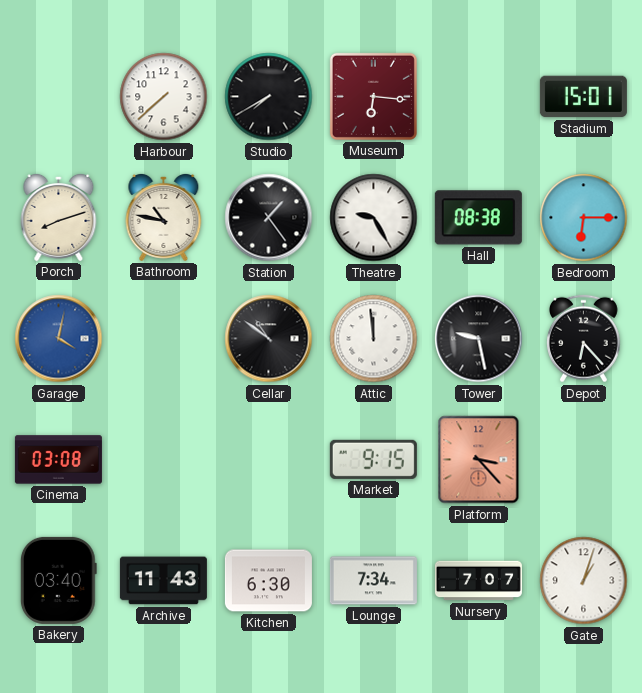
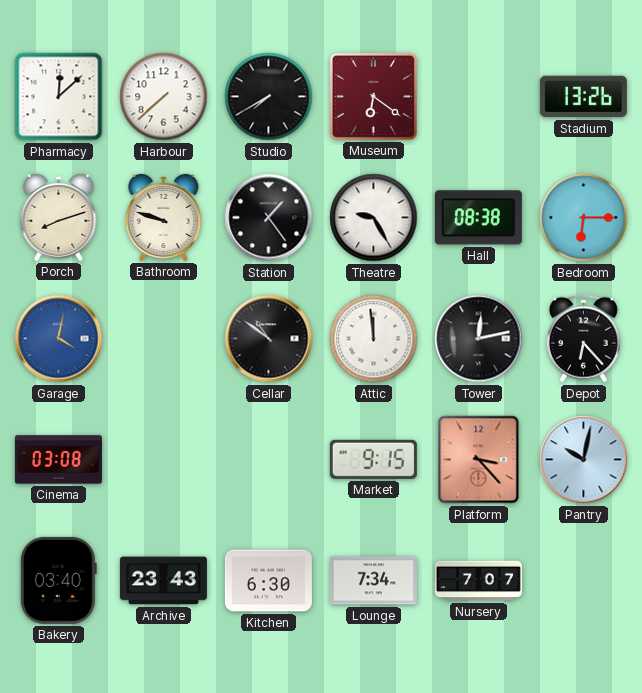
Pharmacy: none -> 12:08 (59, 97)
Museum: 6:16 -> 6:21 (373, 96)
Stadium: 15:01 -> 13:26 (583, 97)
Bathroom: 10:47 -> 9:48 (164, 217)
Tower: 9:28 -> 12:13 (479, 339)
Pantry: none -> 10:02 (584, 460)
Archive: 11:43 -> 23:43 (163, 581)
Gate: 1:03 -> none (584, 581)
